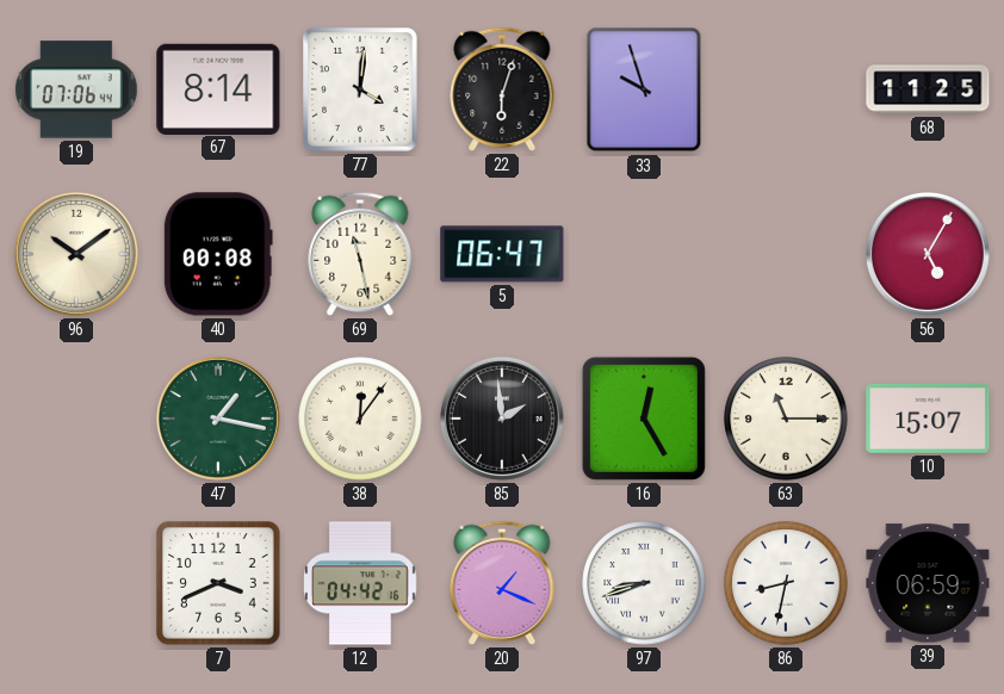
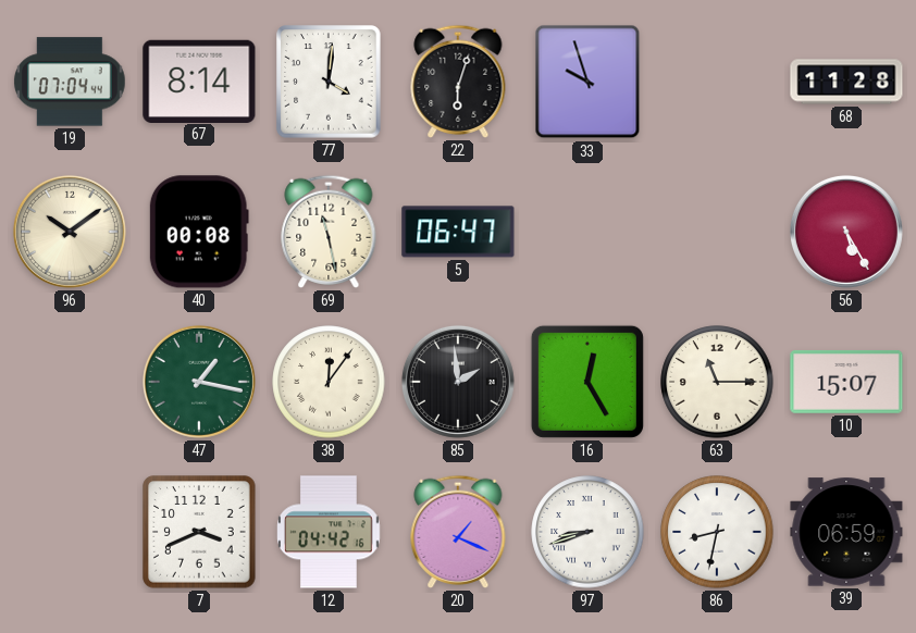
19: 07:06 -> 07:04 (70, 82)
68: 11:25 -> 11:28 (846, 82)
56: 5:05 -> 5:25 (846, 232)
